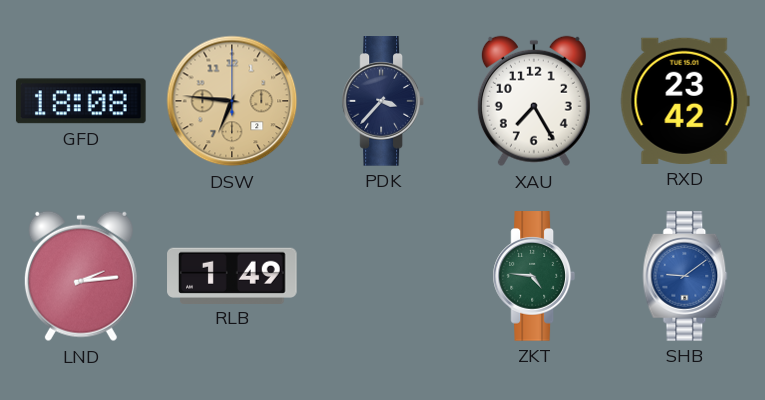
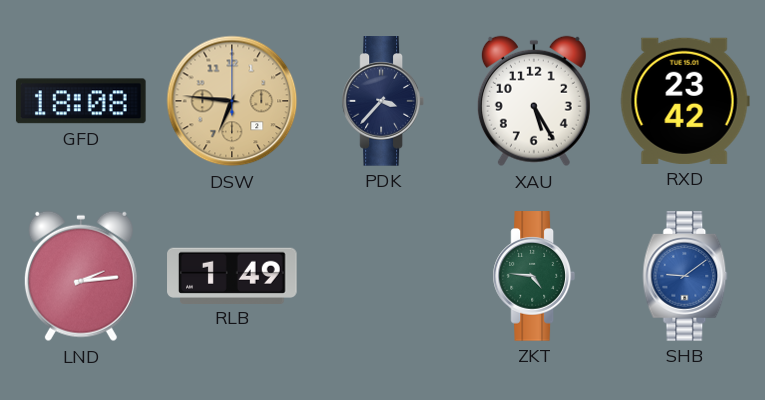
XAU: 7:25 -> 5:25 (534, 101)
